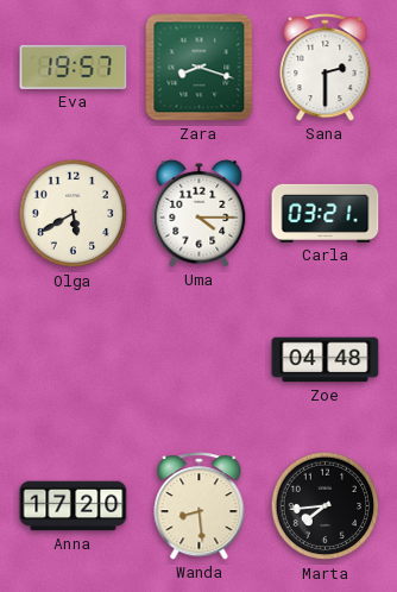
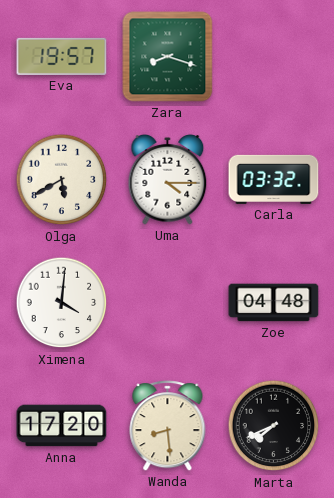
Sana: 2:30 -> none (326, 68)
Carla: 03:21 -> 03:32 (274, 179)
Ximena: none -> 4:01 (62, 303)
Marta: 7:44 -> 7:41 (274, 426)
